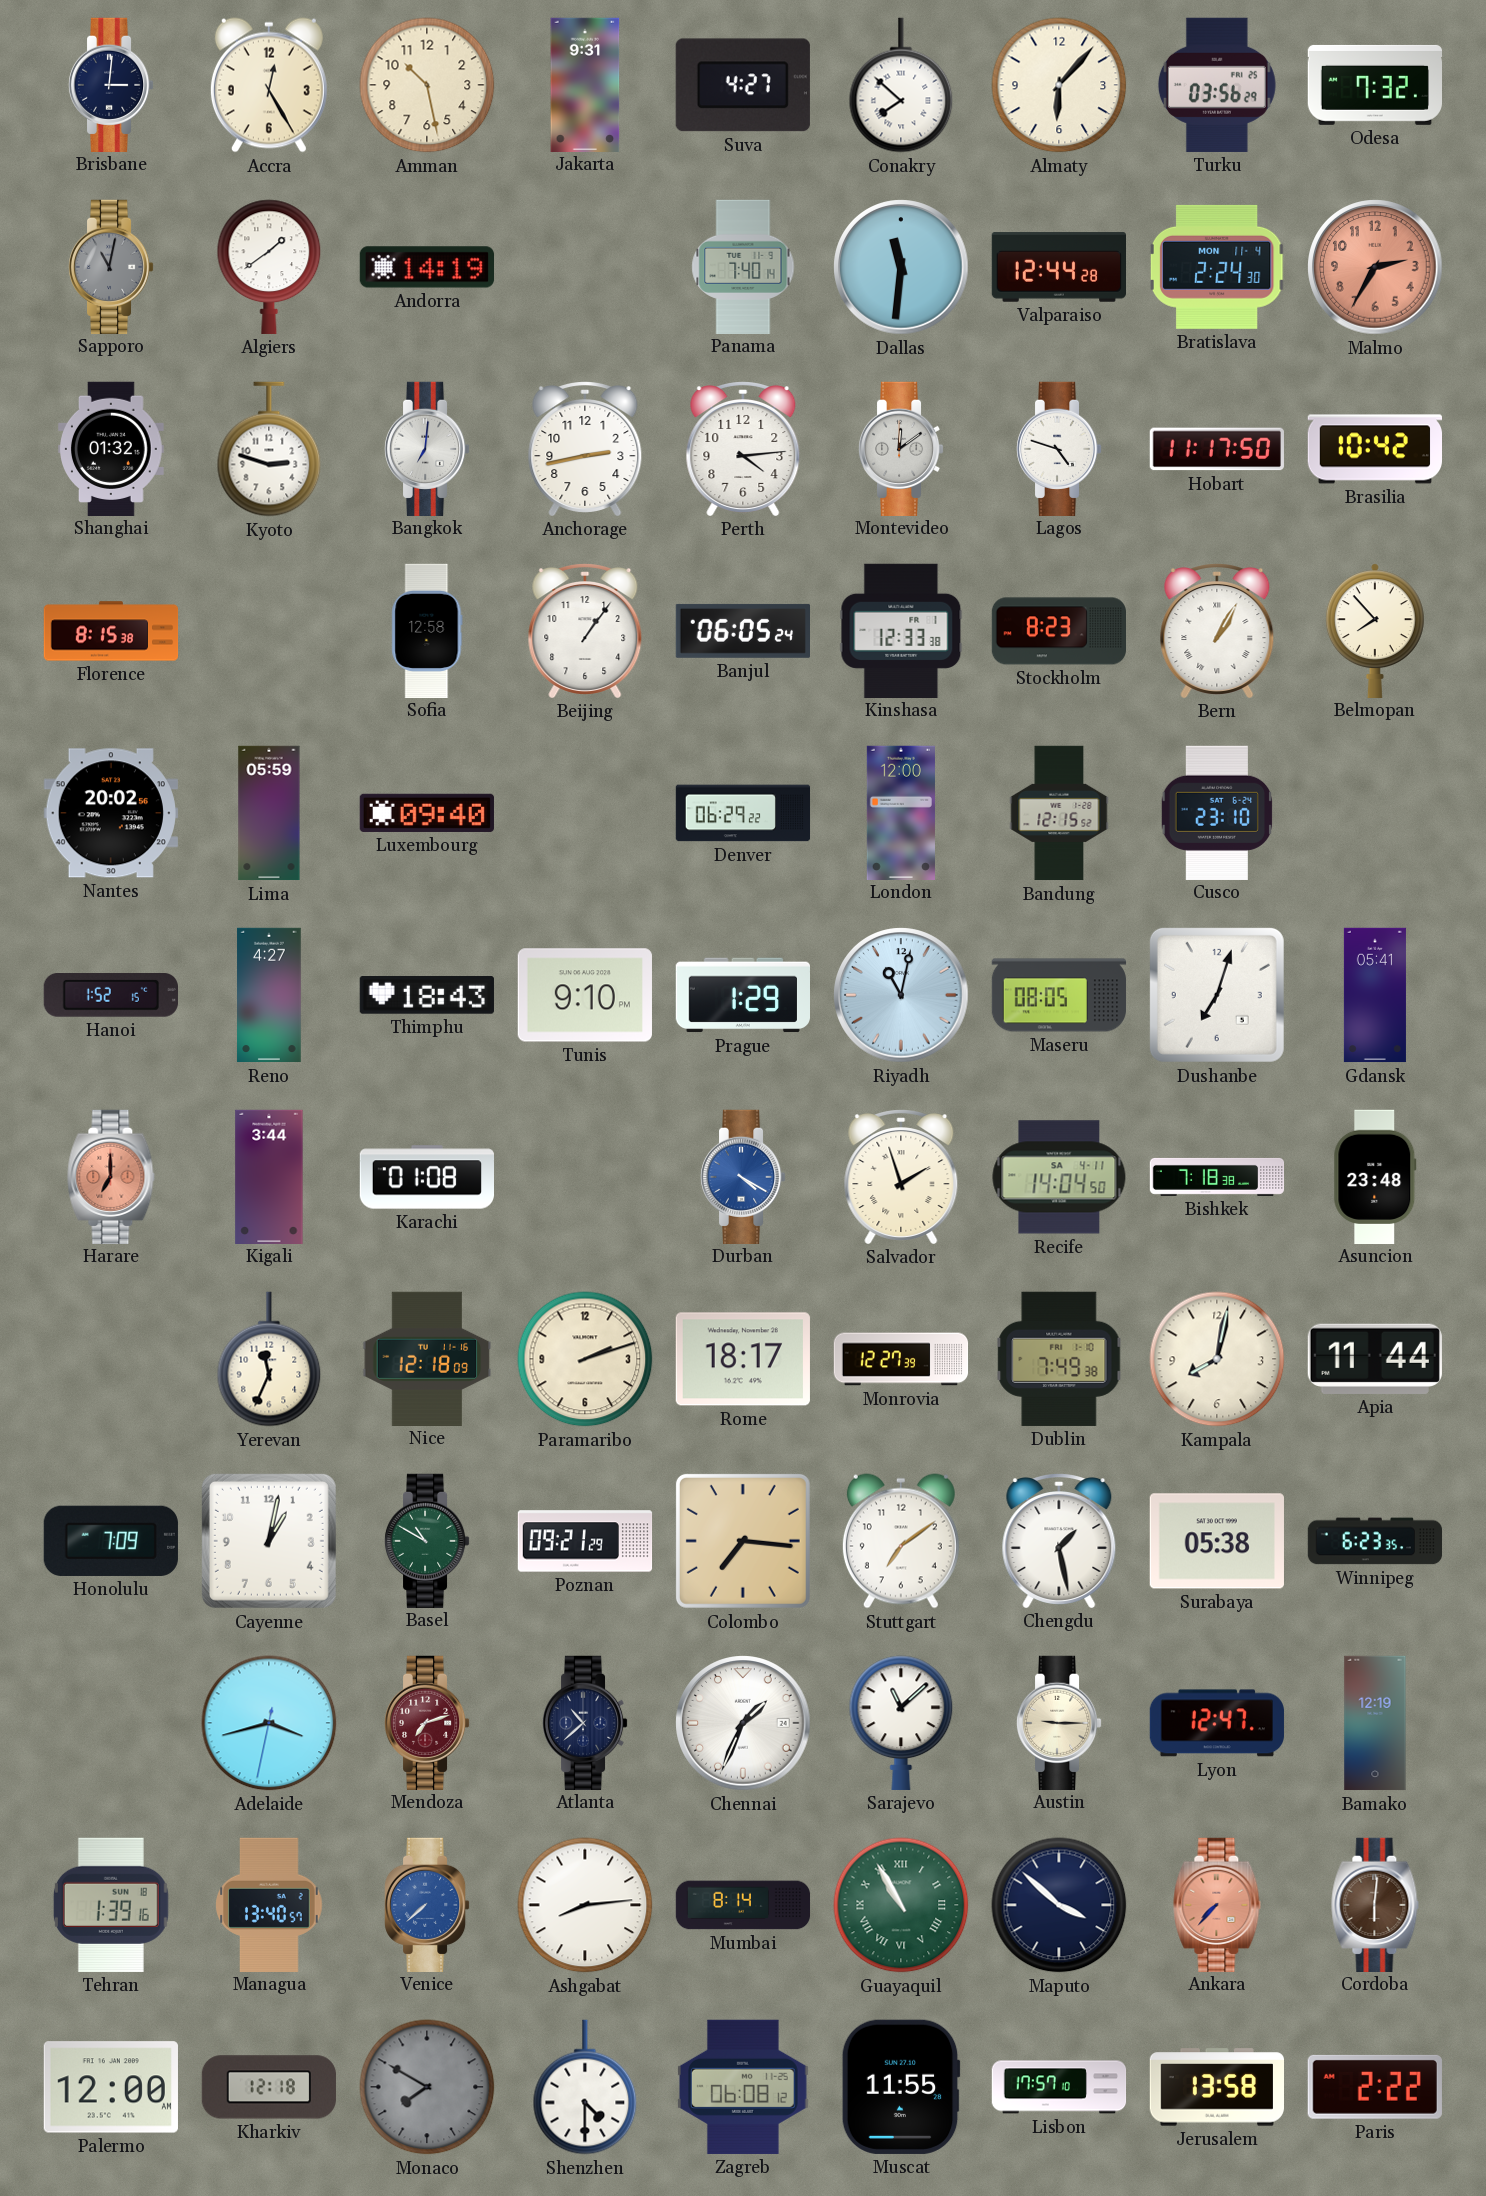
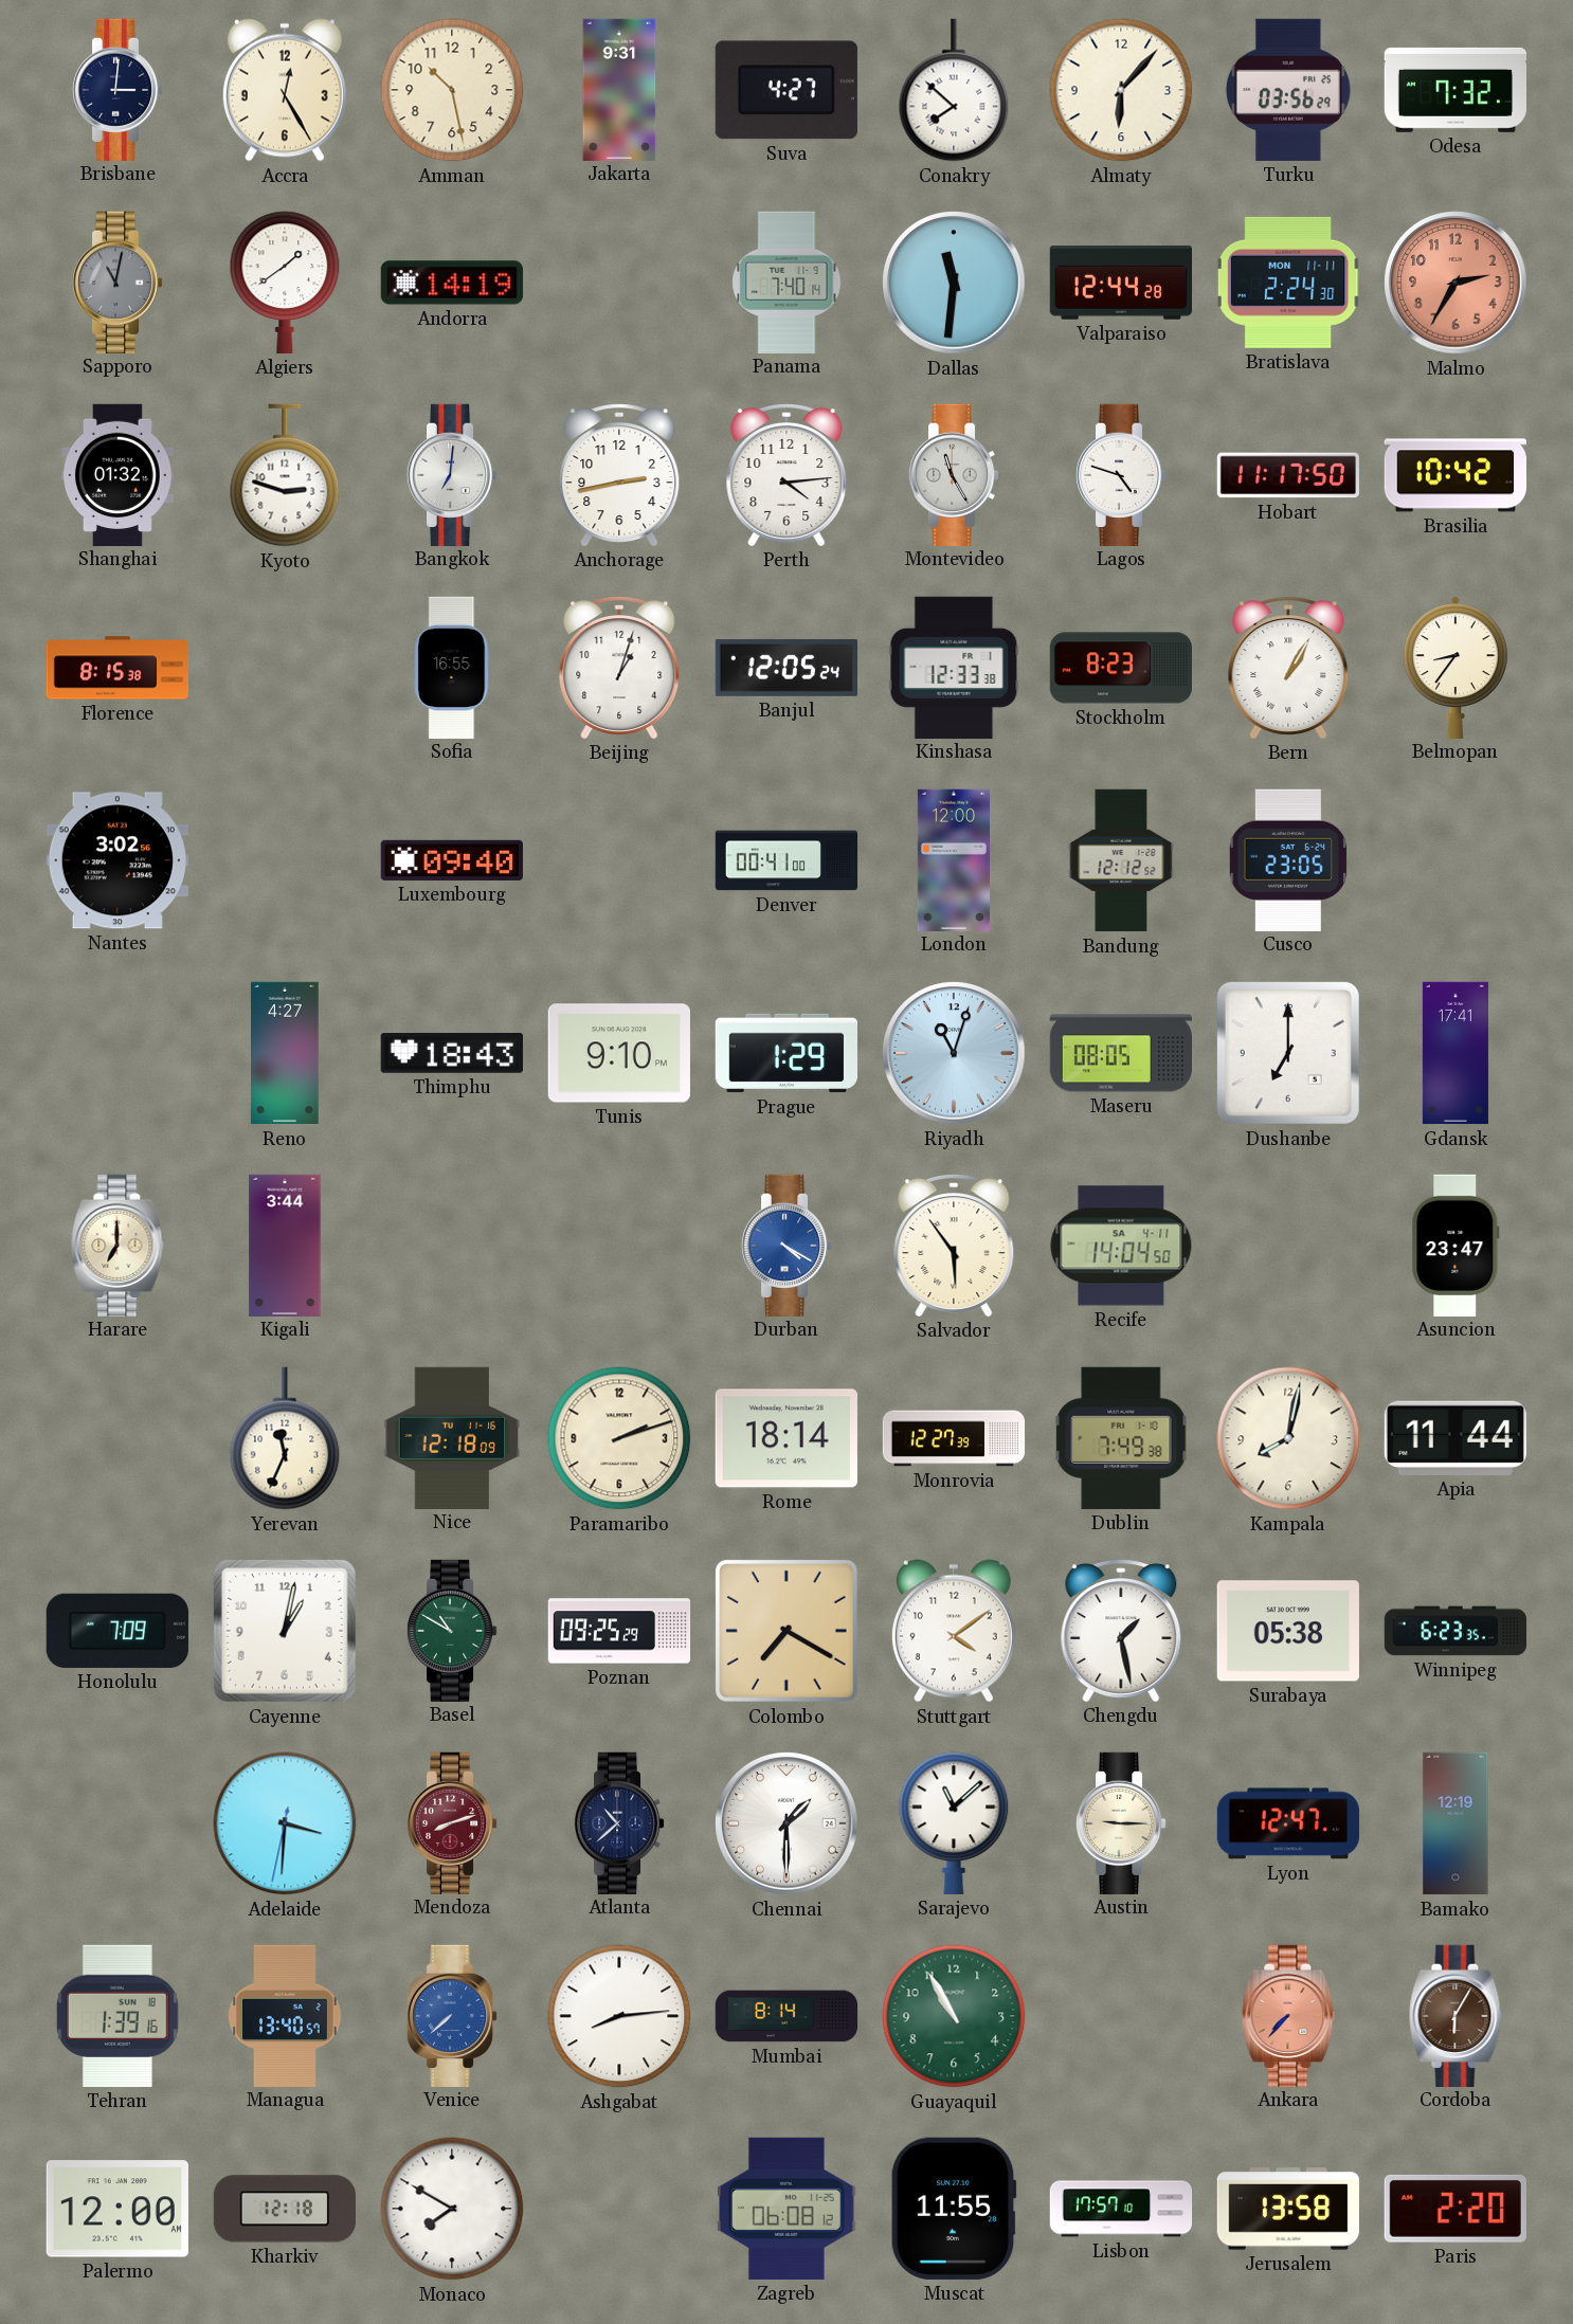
Bratislava date: MON 11-4 -> MON 11-11 (1288, 283)
Montevideo: 12:09 -> 11:25 (954, 474)
Sofia: 12:58 -> 16:55 (452, 667)
Beijing: 1:06 -> 1:03 (619, 668)
Banjul: 06:05 -> 12:05 (785, 668)
Belmopan: 7:53 -> 8:36 (1456, 667)
Nantes: 20:02 -> 3:02 (117, 860)
Lima: 05:59 -> none (269, 813)
Denver: 06:29 -> 00:41 (786, 860)
Bandung: 12:15 -> 12:12 (1121, 860)
Cusco: 23:10 -> 23:05 (1288, 859)
Hanoi: 1:52 -> none (111, 996)
Riyadh: 11:02 -> 11:03 (954, 1053)
Dushanbe: 7:03 -> 7:00 (1288, 1053)
Gdansk: 05:41 -> 17:41 (1456, 1053)
Harare dial: salmon -> cream (117, 1245)
Karachi: 01:08 -> none (426, 1177)
Salvador: 1:57 -> 5:54 (954, 1246)
Bishkek: 7:18 -> none (1217, 1177)
Asuncion: 23:48 -> 23:47 (1456, 1245)
Rome: 18:17 -> 18:14 (786, 1438)
Poznan: 09:21 -> 09:25 (619, 1631)
Colombo: 7:16 -> 7:20 (786, 1631)
Stuttgart: 7:09 -> 4:09 (954, 1631)
Adelaide: 3:42 -> 3:30 (285, 1823)
Mendoza: 7:12 -> 8:12 (452, 1822)
Chennai: 1:34 -> 1:30 (786, 1823)
Guayaquil numerals: Roman -> Arabic (954, 2016)
Maputo: 3:52 -> none (1059, 1905)
Cordoba: 6:01 -> 6:05 (1456, 2015)
Monaco dial: grey -> white (452, 2209)
Shenzhen: 4:30 -> none (585, 2087)
Paris: 2:22 -> 2:20 (1456, 2209)
